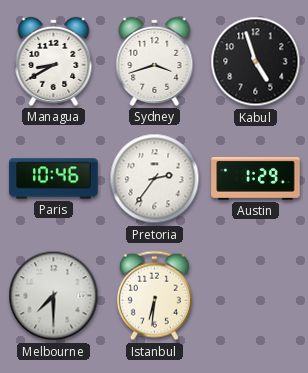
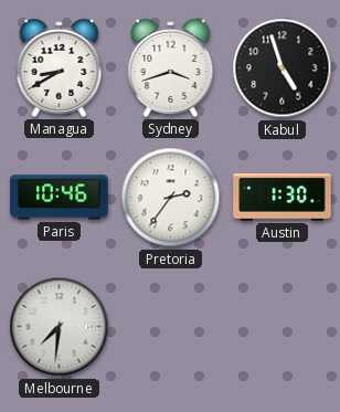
Austin: 1:29 -> 1:30 (283, 198)
Melbourne: 7:30 -> 7:31 (60, 327)
Istanbul: 6:31 -> none (154, 296)
